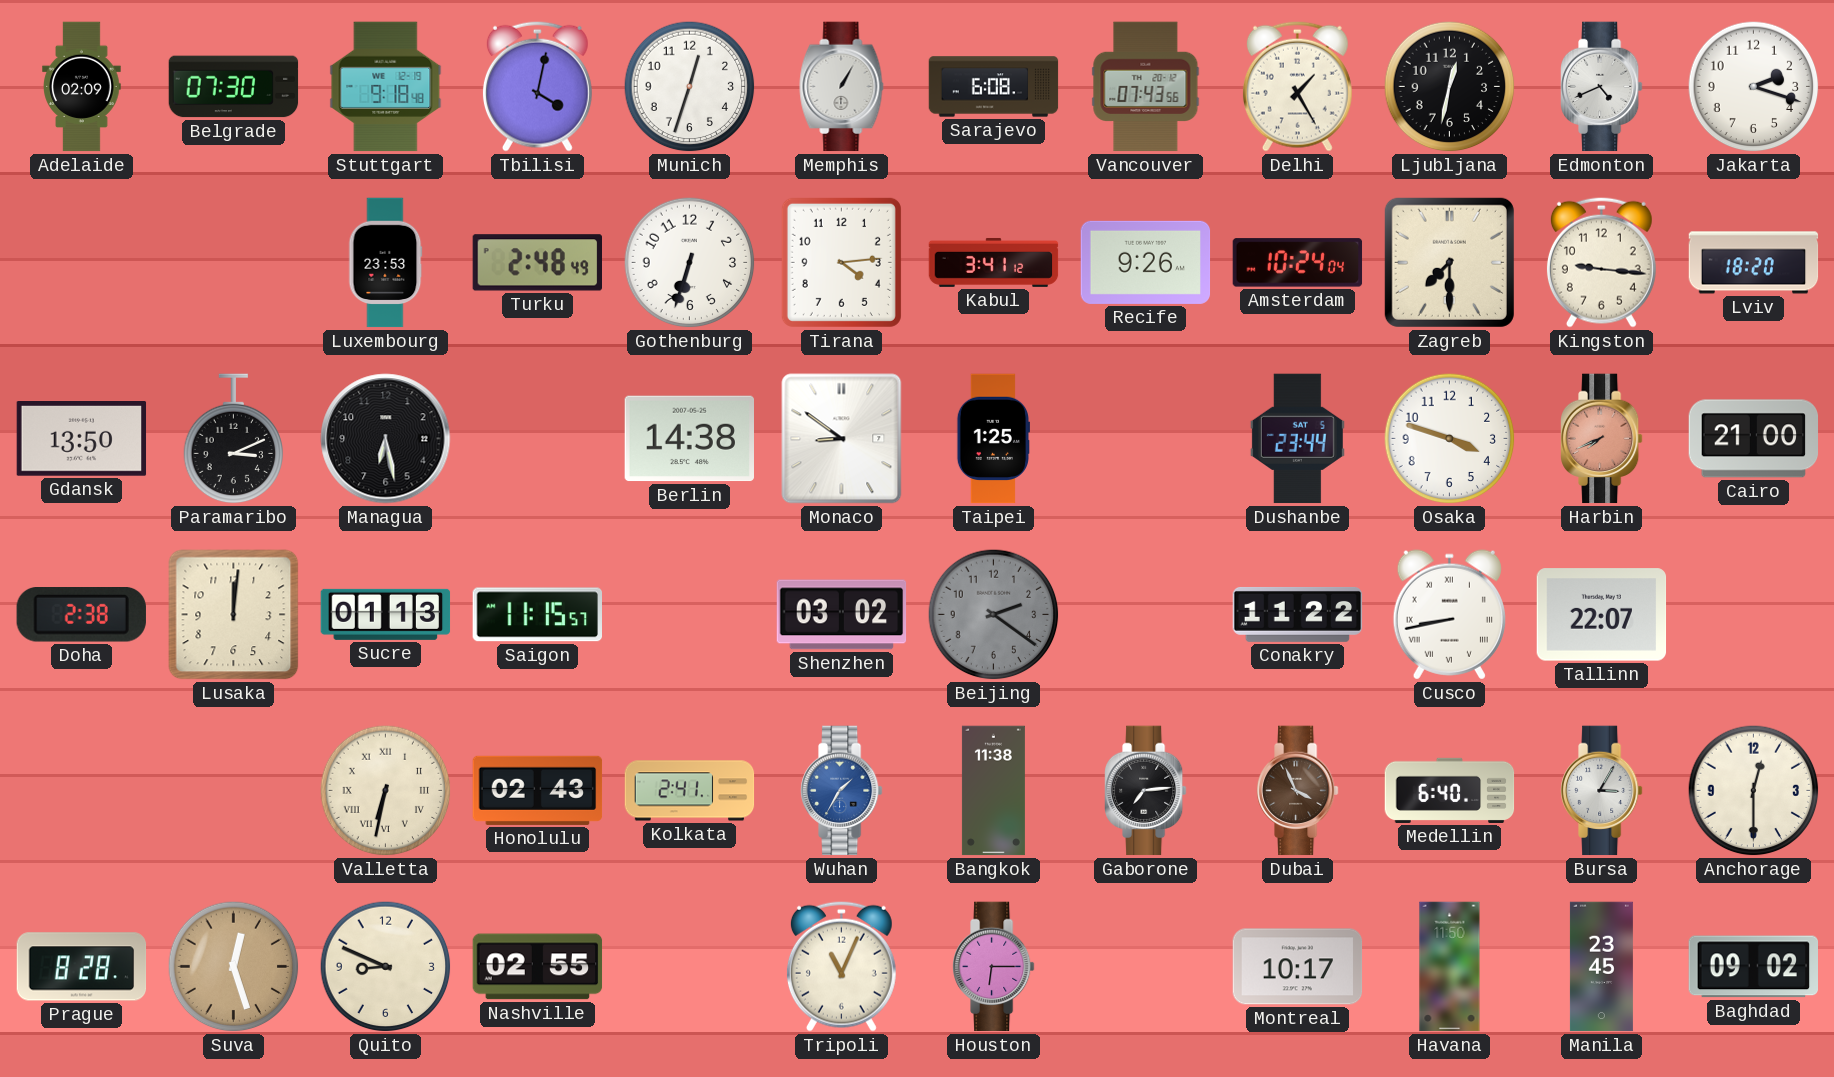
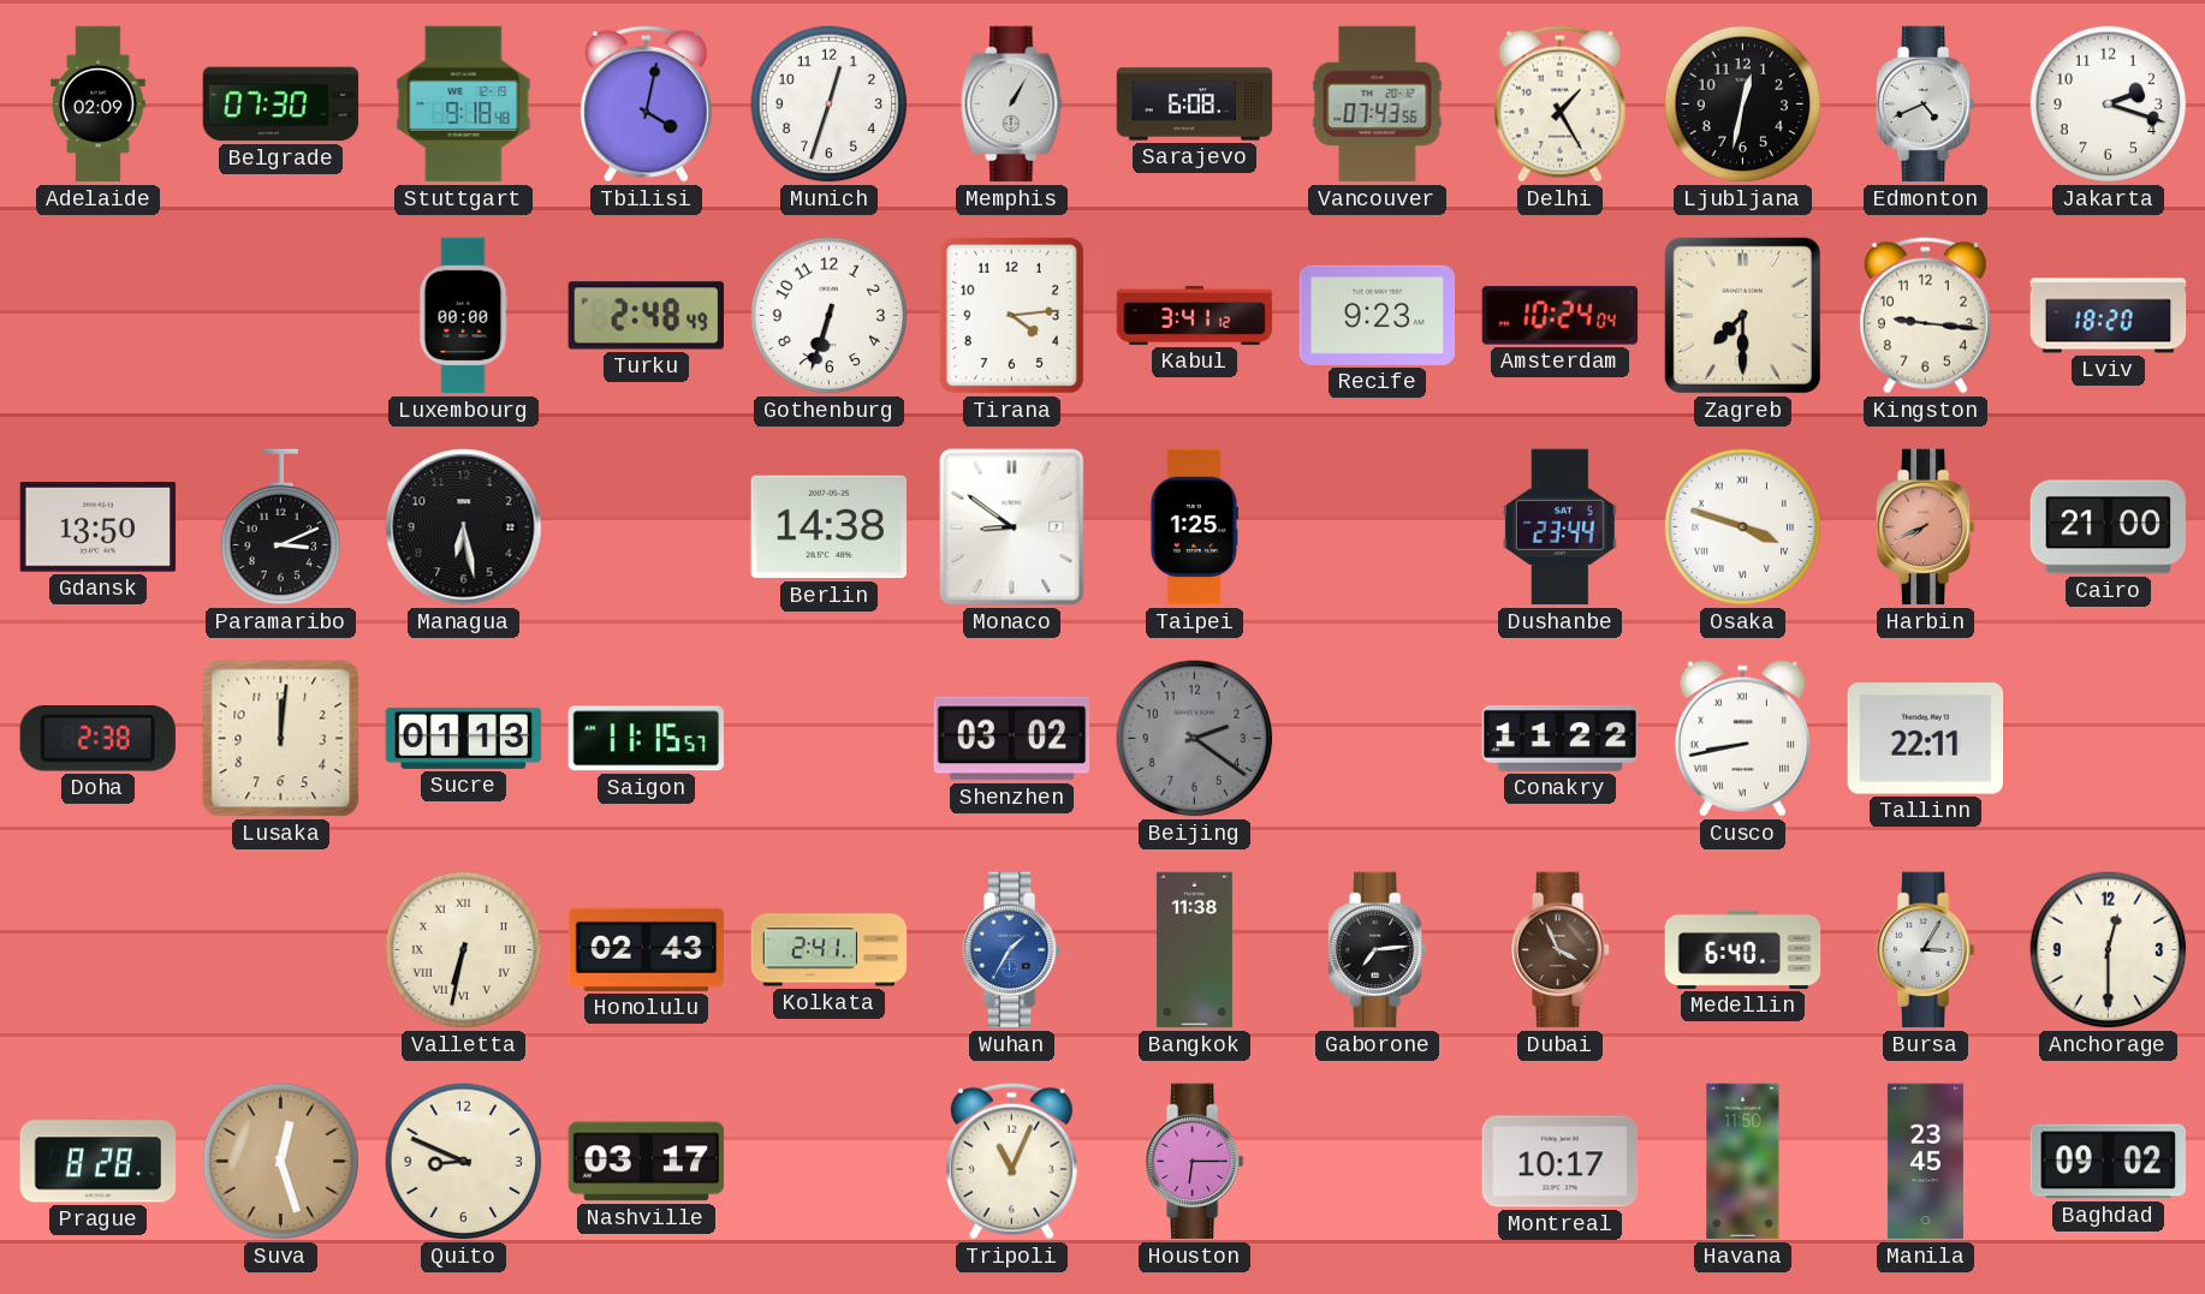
Luxembourg: 23:53 -> 00:00 (464, 316)
Recife: 9:26 -> 9:23 (1378, 315)
Osaka numerals: Arabic -> Roman (1743, 527)
Tallinn: 22:07 -> 22:11 (1926, 739)
Nashville: 02:55 -> 03:17 (647, 1162)
